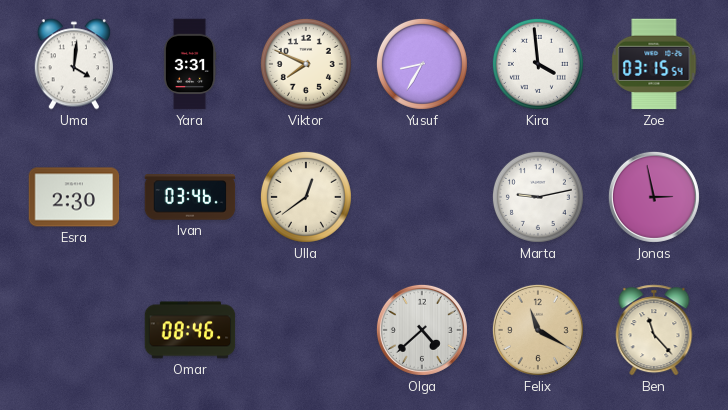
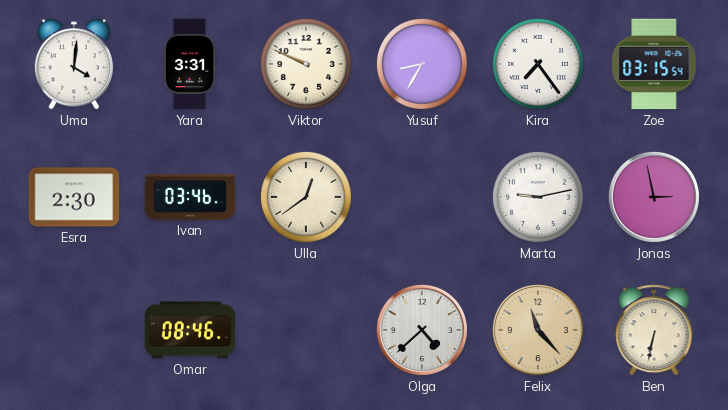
Viktor: 7:49 -> 9:49 (306, 64)
Kira: 3:59 -> 7:24 (538, 64)
Felix: 11:20 -> 11:23 (538, 330)
Ben: 11:23 -> 6:32 (654, 330)
